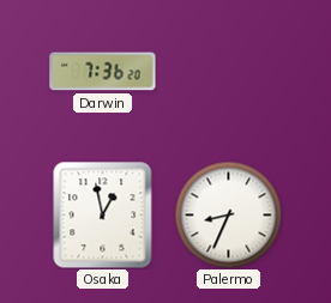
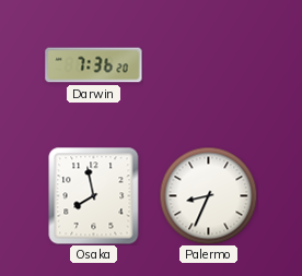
Osaka: 12:58 -> 7:58 (94, 195)
